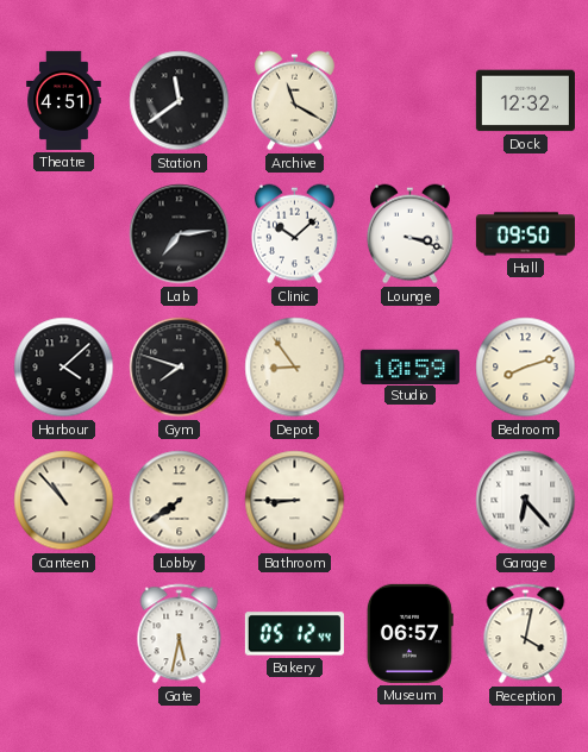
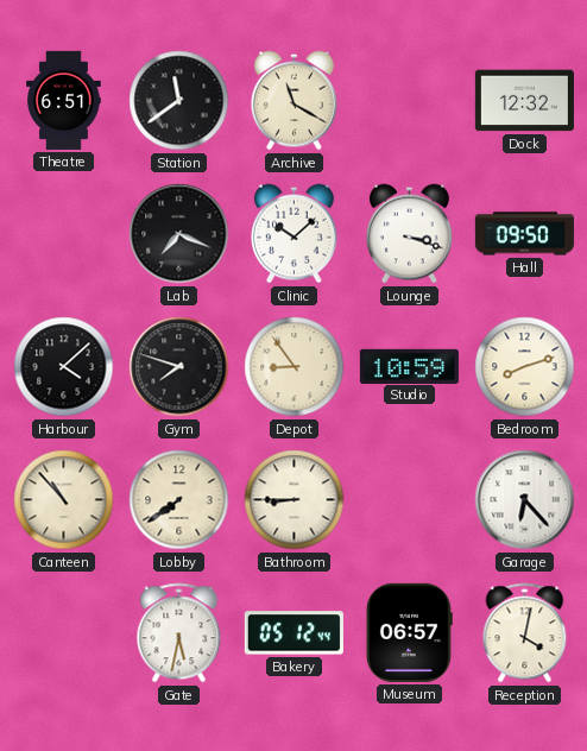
Theatre: 4:51 -> 6:51 (64, 100)
Lab: 7:14 -> 7:19 (179, 234)
